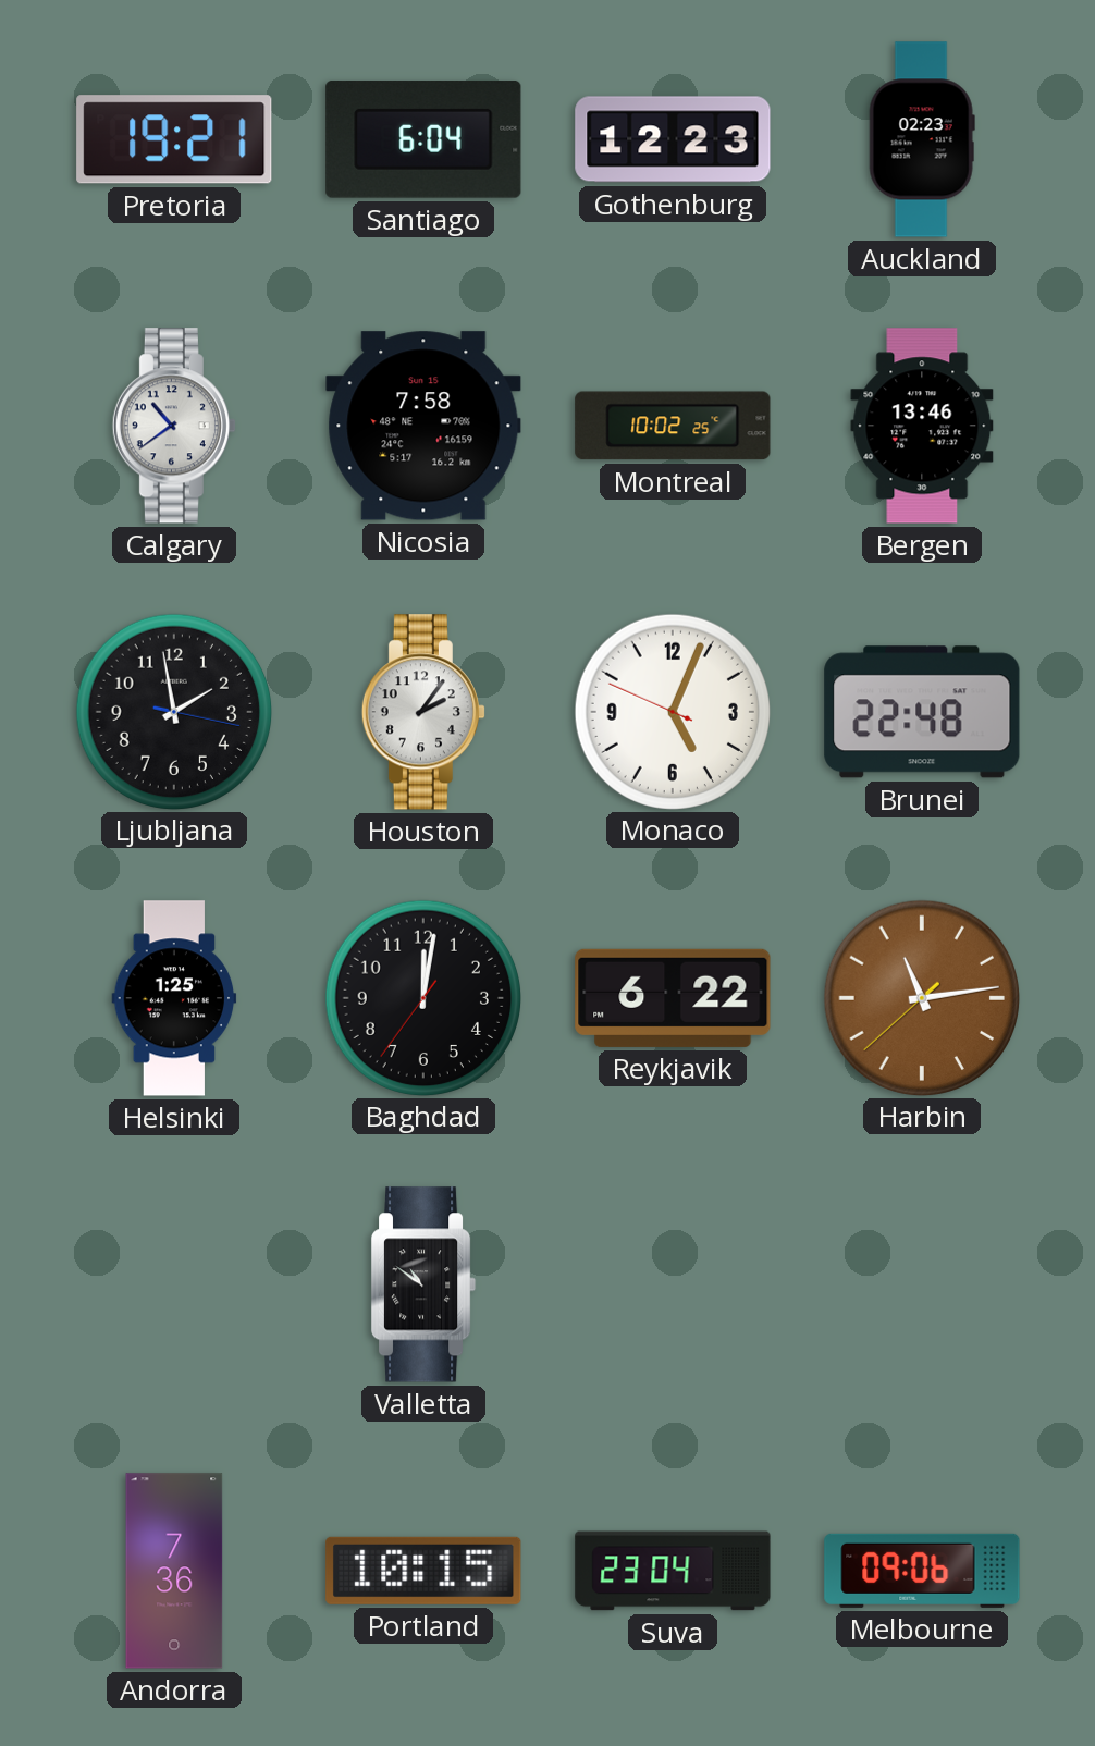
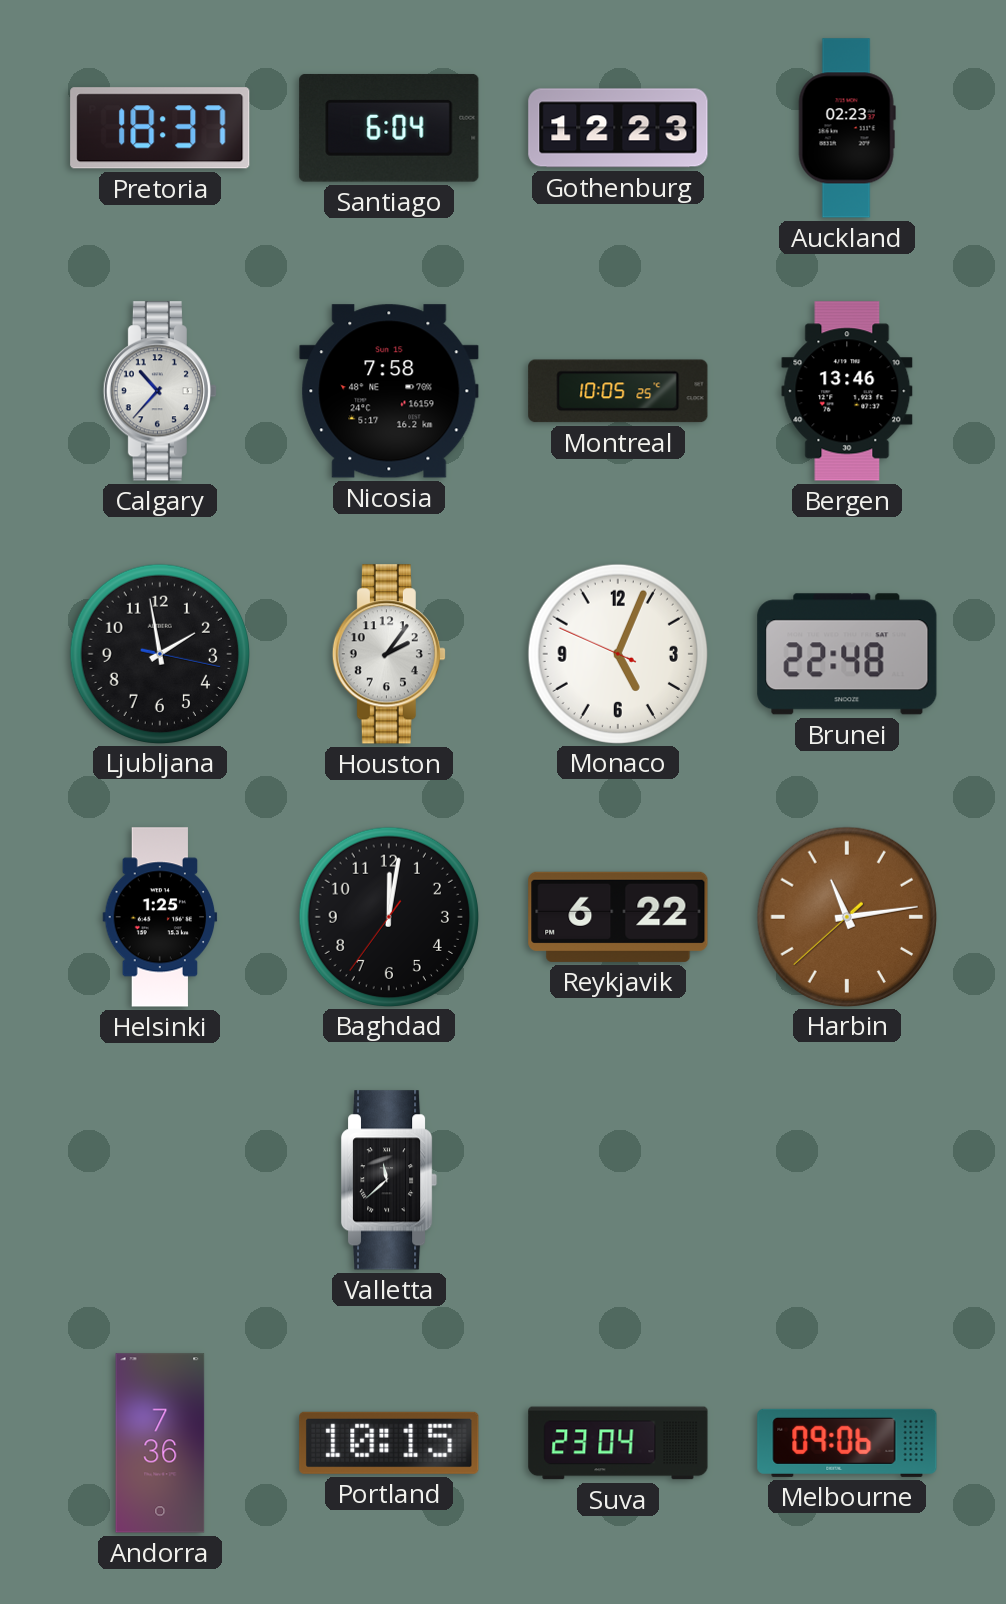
Pretoria: 19:21 -> 18:37 (160, 128)
Calgary: 10:39 -> 10:37 (160, 391)
Montreal: 10:02 -> 10:05 (618, 391)
Valletta: 10:51 -> 11:38 (389, 1180)
